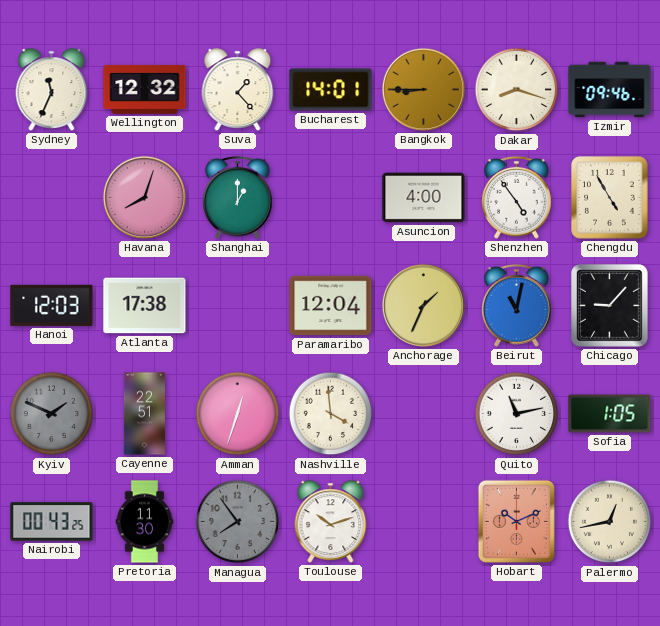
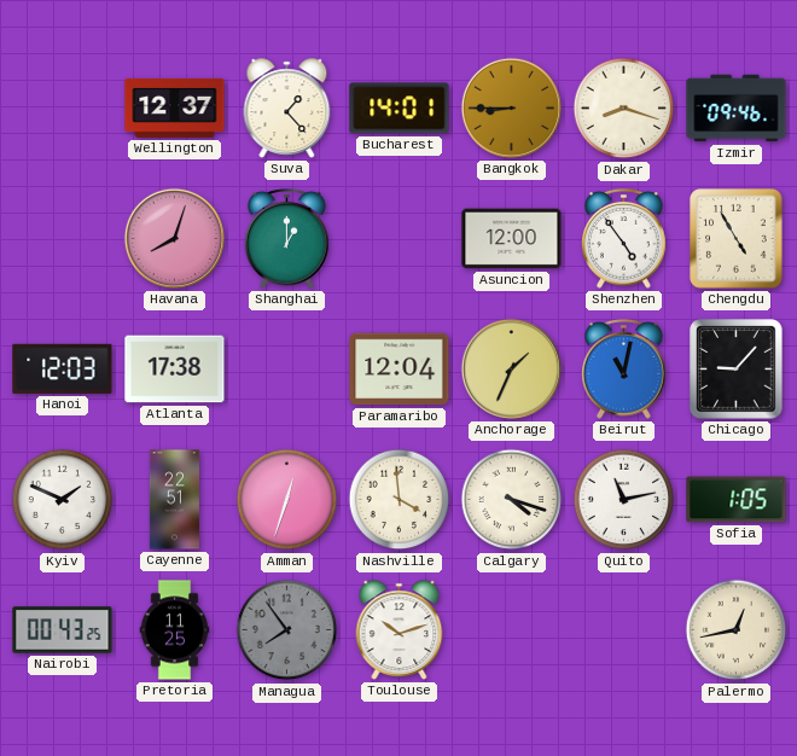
Sydney: 11:34 -> none (52, 90)
Wellington: 12:32 -> 12:37 (175, 107)
Asuncion: 4:00 -> 12:00 (512, 239)
Kyiv dial: grey -> white (63, 500)
Calgary: none -> 4:18 (512, 500)
Pretoria: 11:30 -> 11:25 (175, 630)
Hobart: 10:11 -> none (516, 521)
